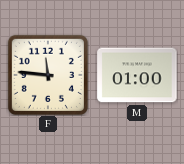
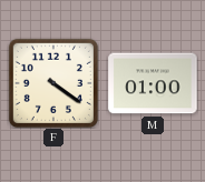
F: 11:46 -> 4:21 (53, 83)
